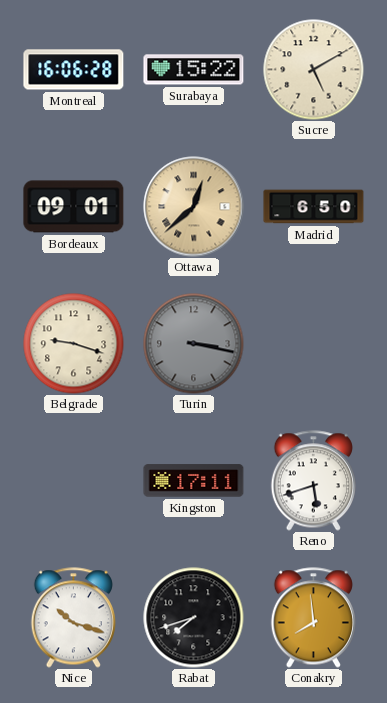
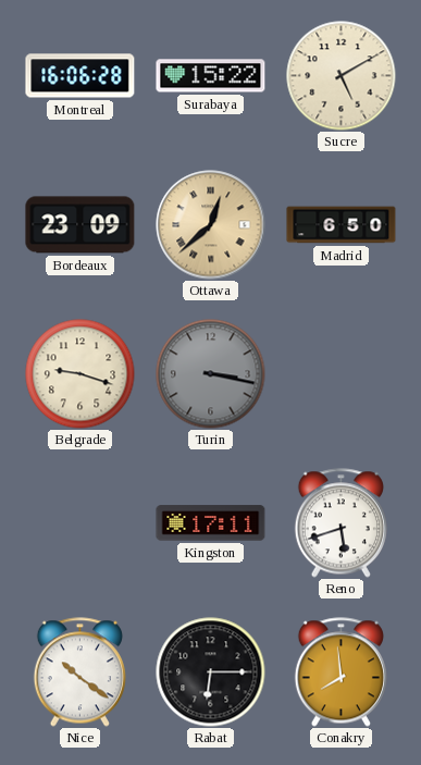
Bordeaux: 09:01 -> 23:09 (81, 225)
Nice: 10:18 -> 10:21 (79, 673)
Rabat: 7:42 -> 6:15 (211, 673)
